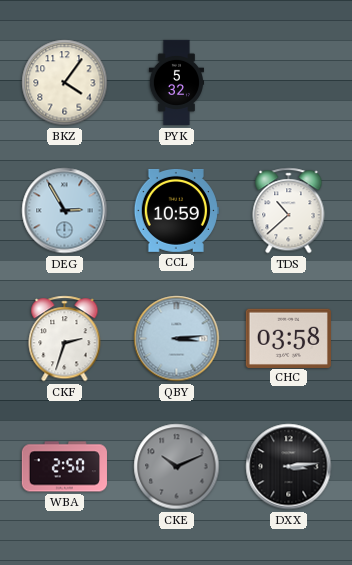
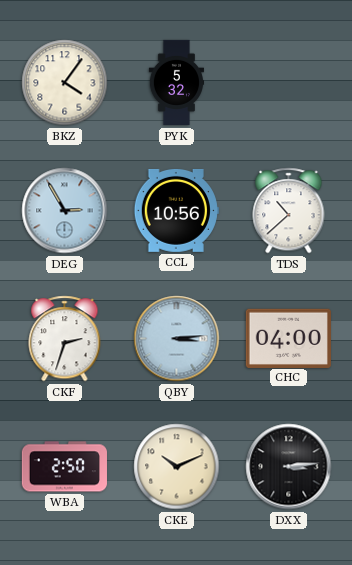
CCL: 10:59 -> 10:56 (176, 210)
CHC: 03:58 -> 04:00 (288, 338)
CKE dial: grey -> cream (177, 467)
